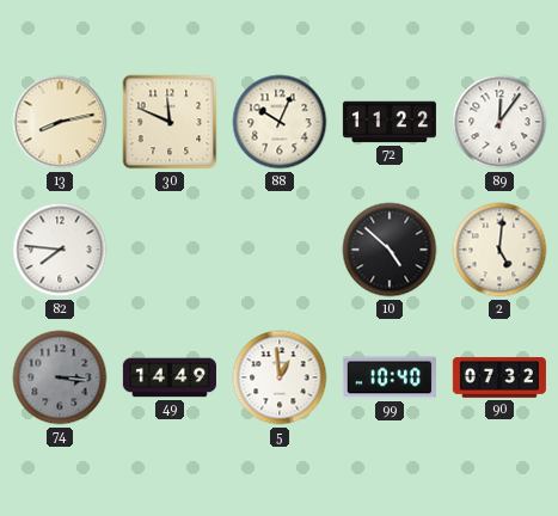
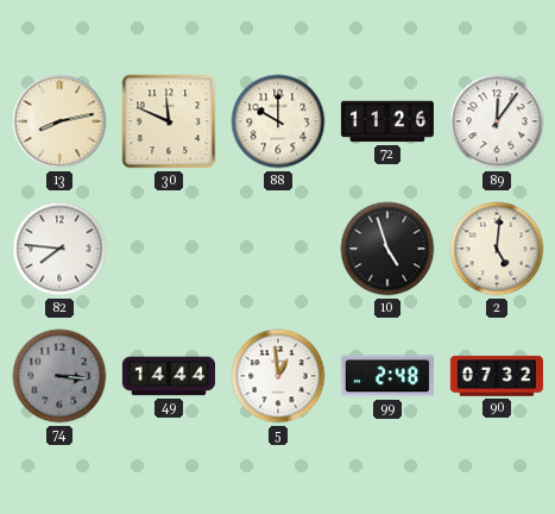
88: 10:04 -> 10:00 (278, 121)
72: 11:22 -> 11:26 (387, 121)
10: 4:52 -> 4:57 (387, 249)
49: 14:49 -> 14:44 (169, 376)
99: 10:40 -> 2:48 (387, 376)
